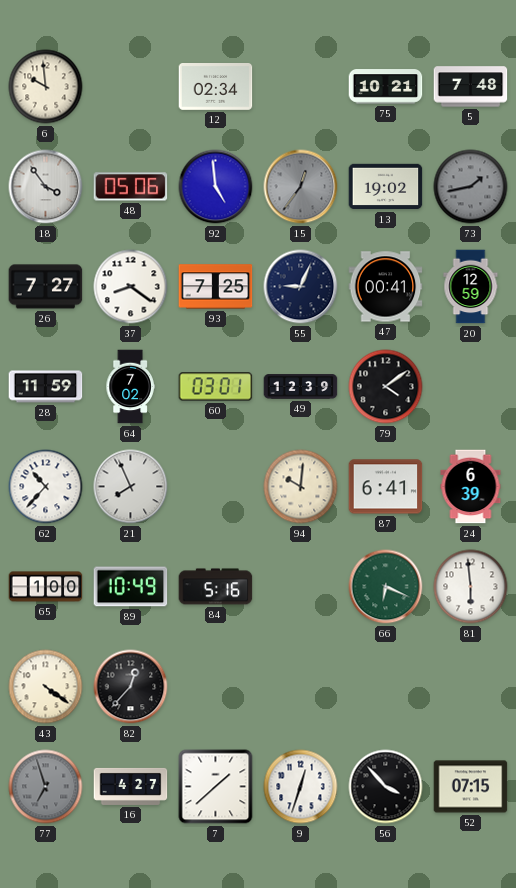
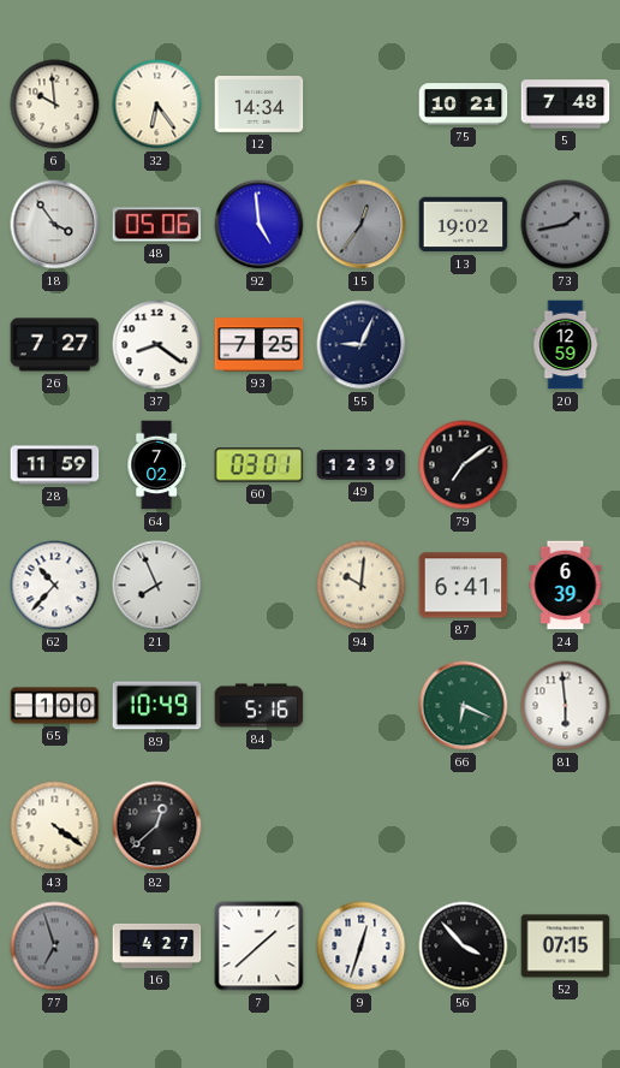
32: none -> 6:24 (157, 105)
12: 02:34 -> 14:34 (260, 105)
47: 00:41 -> none (386, 287)
79: 4:09 -> 7:09 (464, 465)
82: 12:37 -> 12:38 (157, 826)
